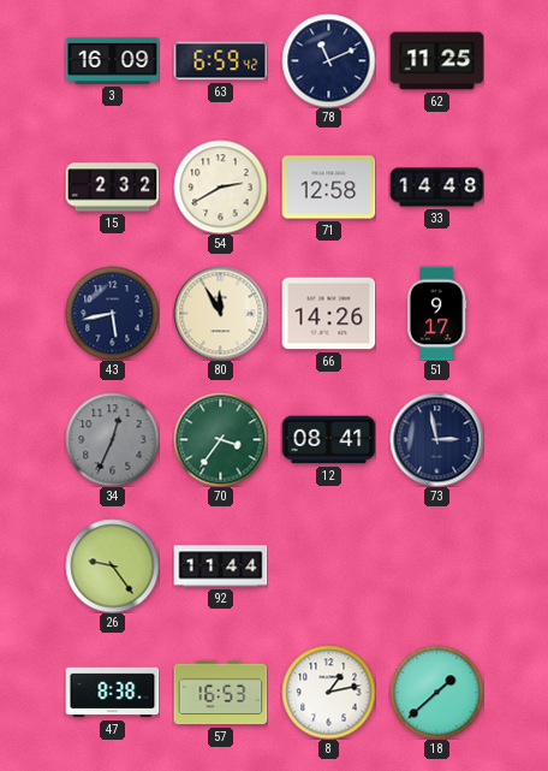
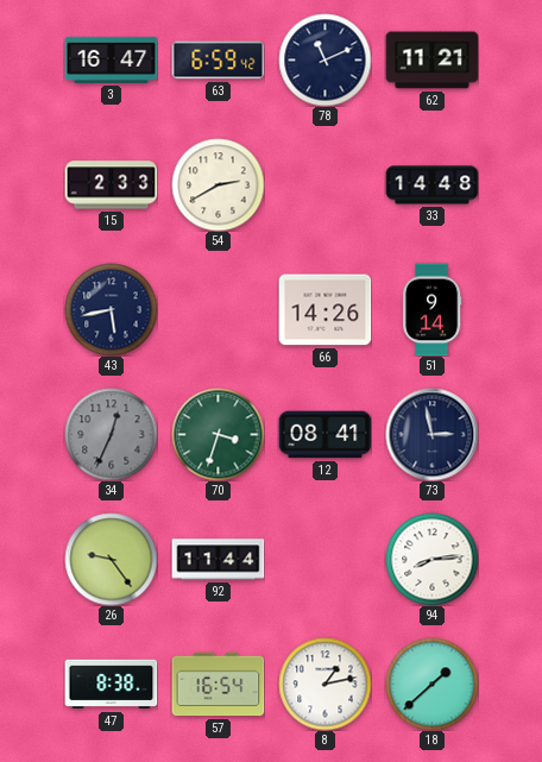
3: 16:09 -> 16:47 (111, 59)
62: 11:25 -> 11:21 (431, 61)
15: 2:32 -> 2:33 (111, 185)
71: 12:58 -> none (328, 188)
80: 11:55 -> none (220, 313)
51: 9:17 -> 9:14 (431, 309)
70: 3:36 -> 3:33 (218, 434)
94: none -> 8:14 (431, 559)
57: 16:53 -> 16:54 (218, 685)
